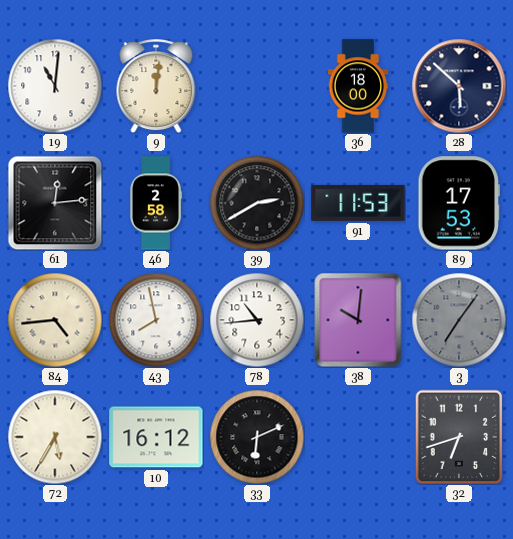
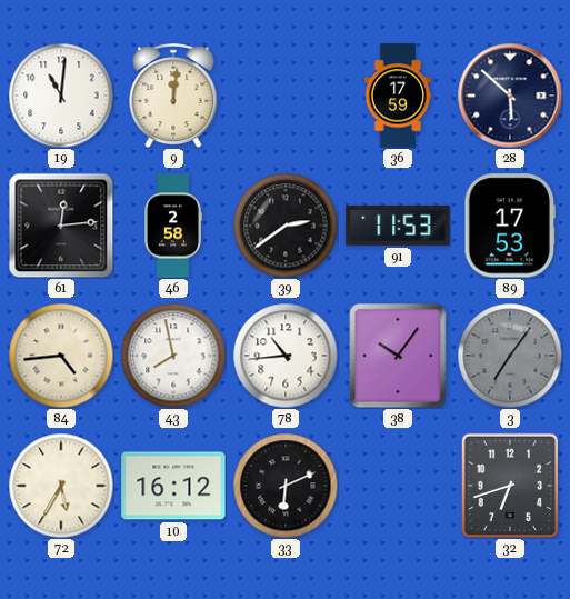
36: 18:00 -> 17:59 (398, 96)
39: 2:40 -> 2:39 (286, 226)
38: 10:01 -> 10:06 (398, 356)
